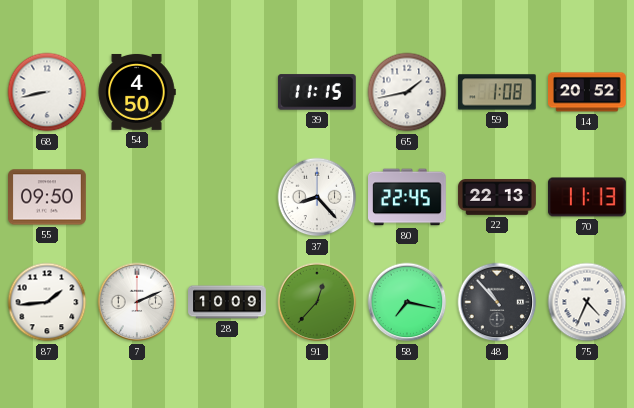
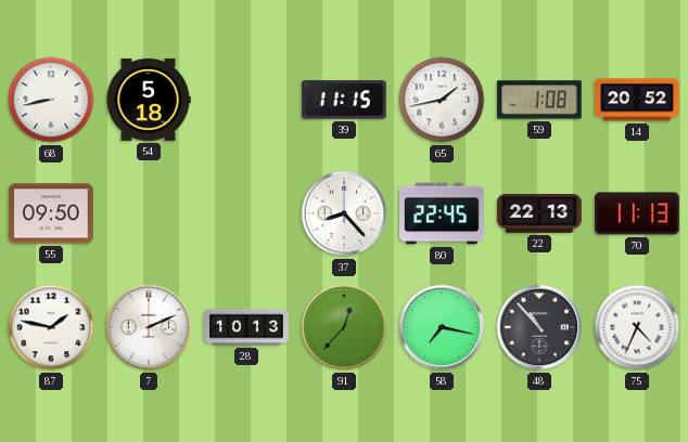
54: 4:50 -> 5:18 (149, 100)
87: 1:44 -> 1:47 (51, 327)
28: 10:09 -> 10:13 (246, 327)
